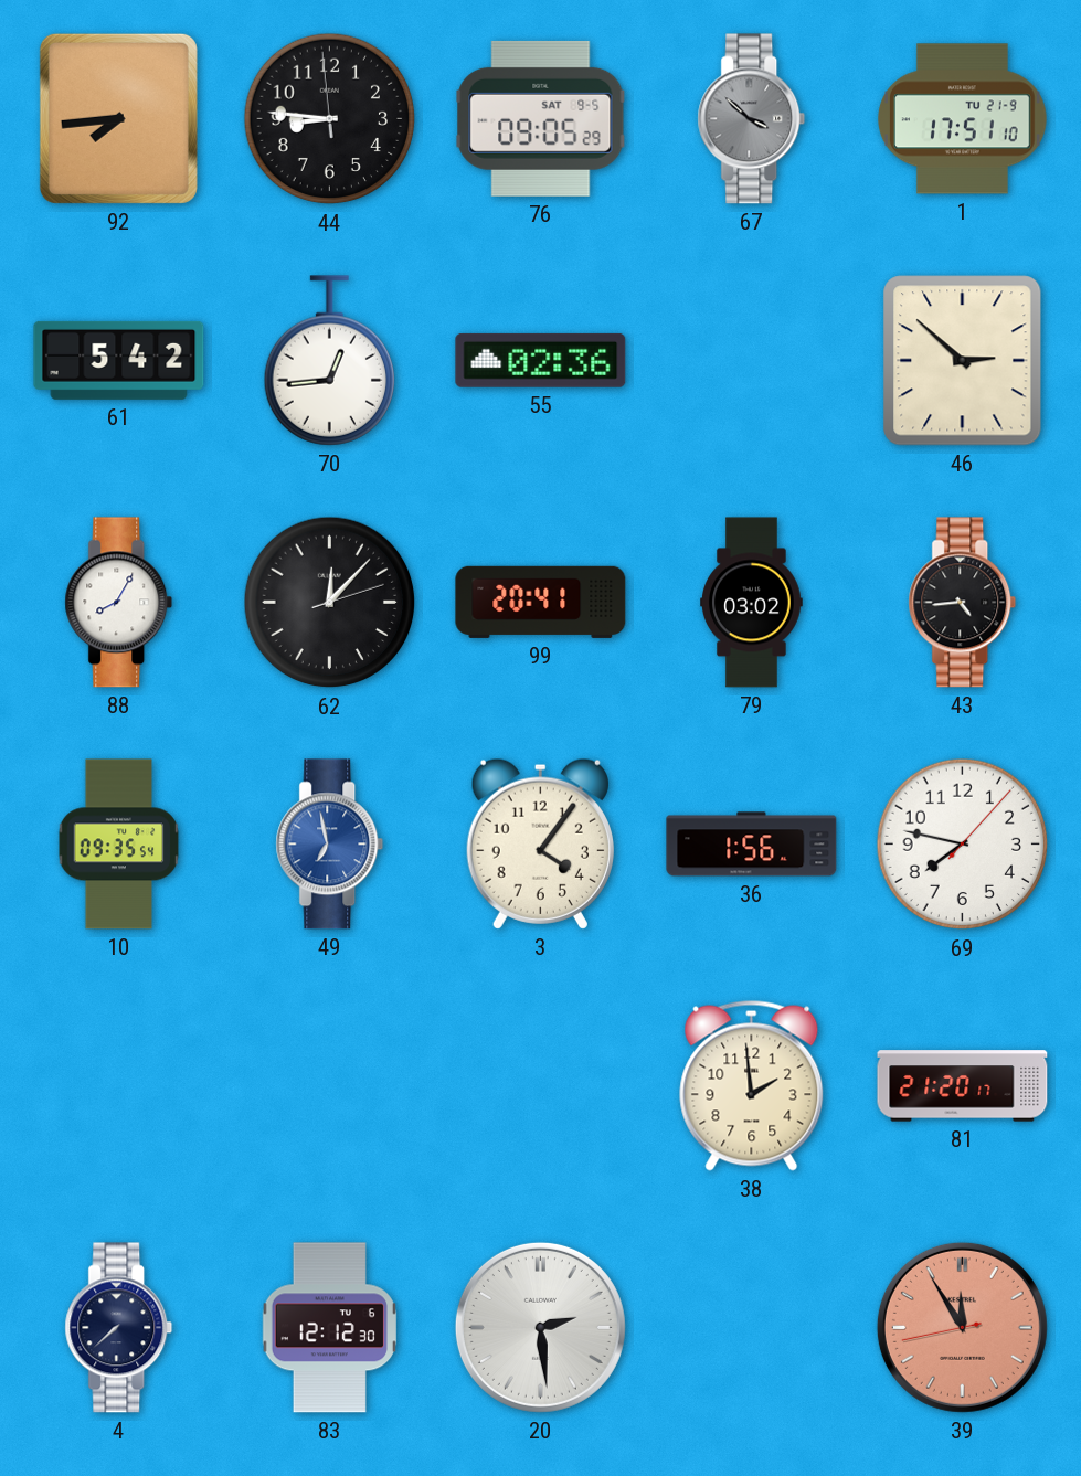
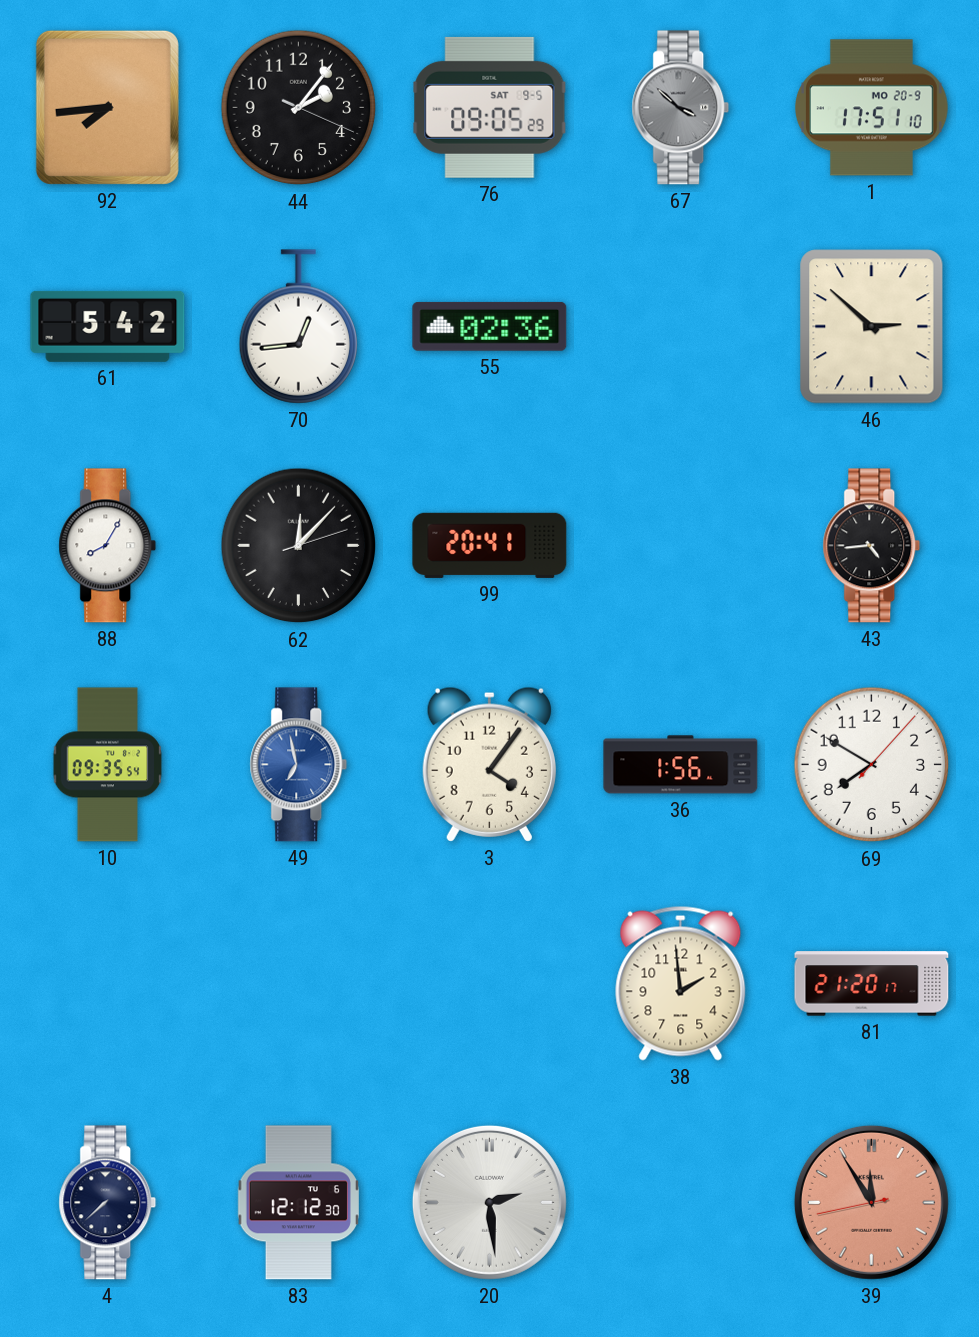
44: 8:45 -> 2:06 (299, 108)
1 date: TU 21-9 -> MO 20-9 (872, 108)
79: 03:02 -> none (752, 603)
69: 7:47 -> 7:50 (872, 765)
